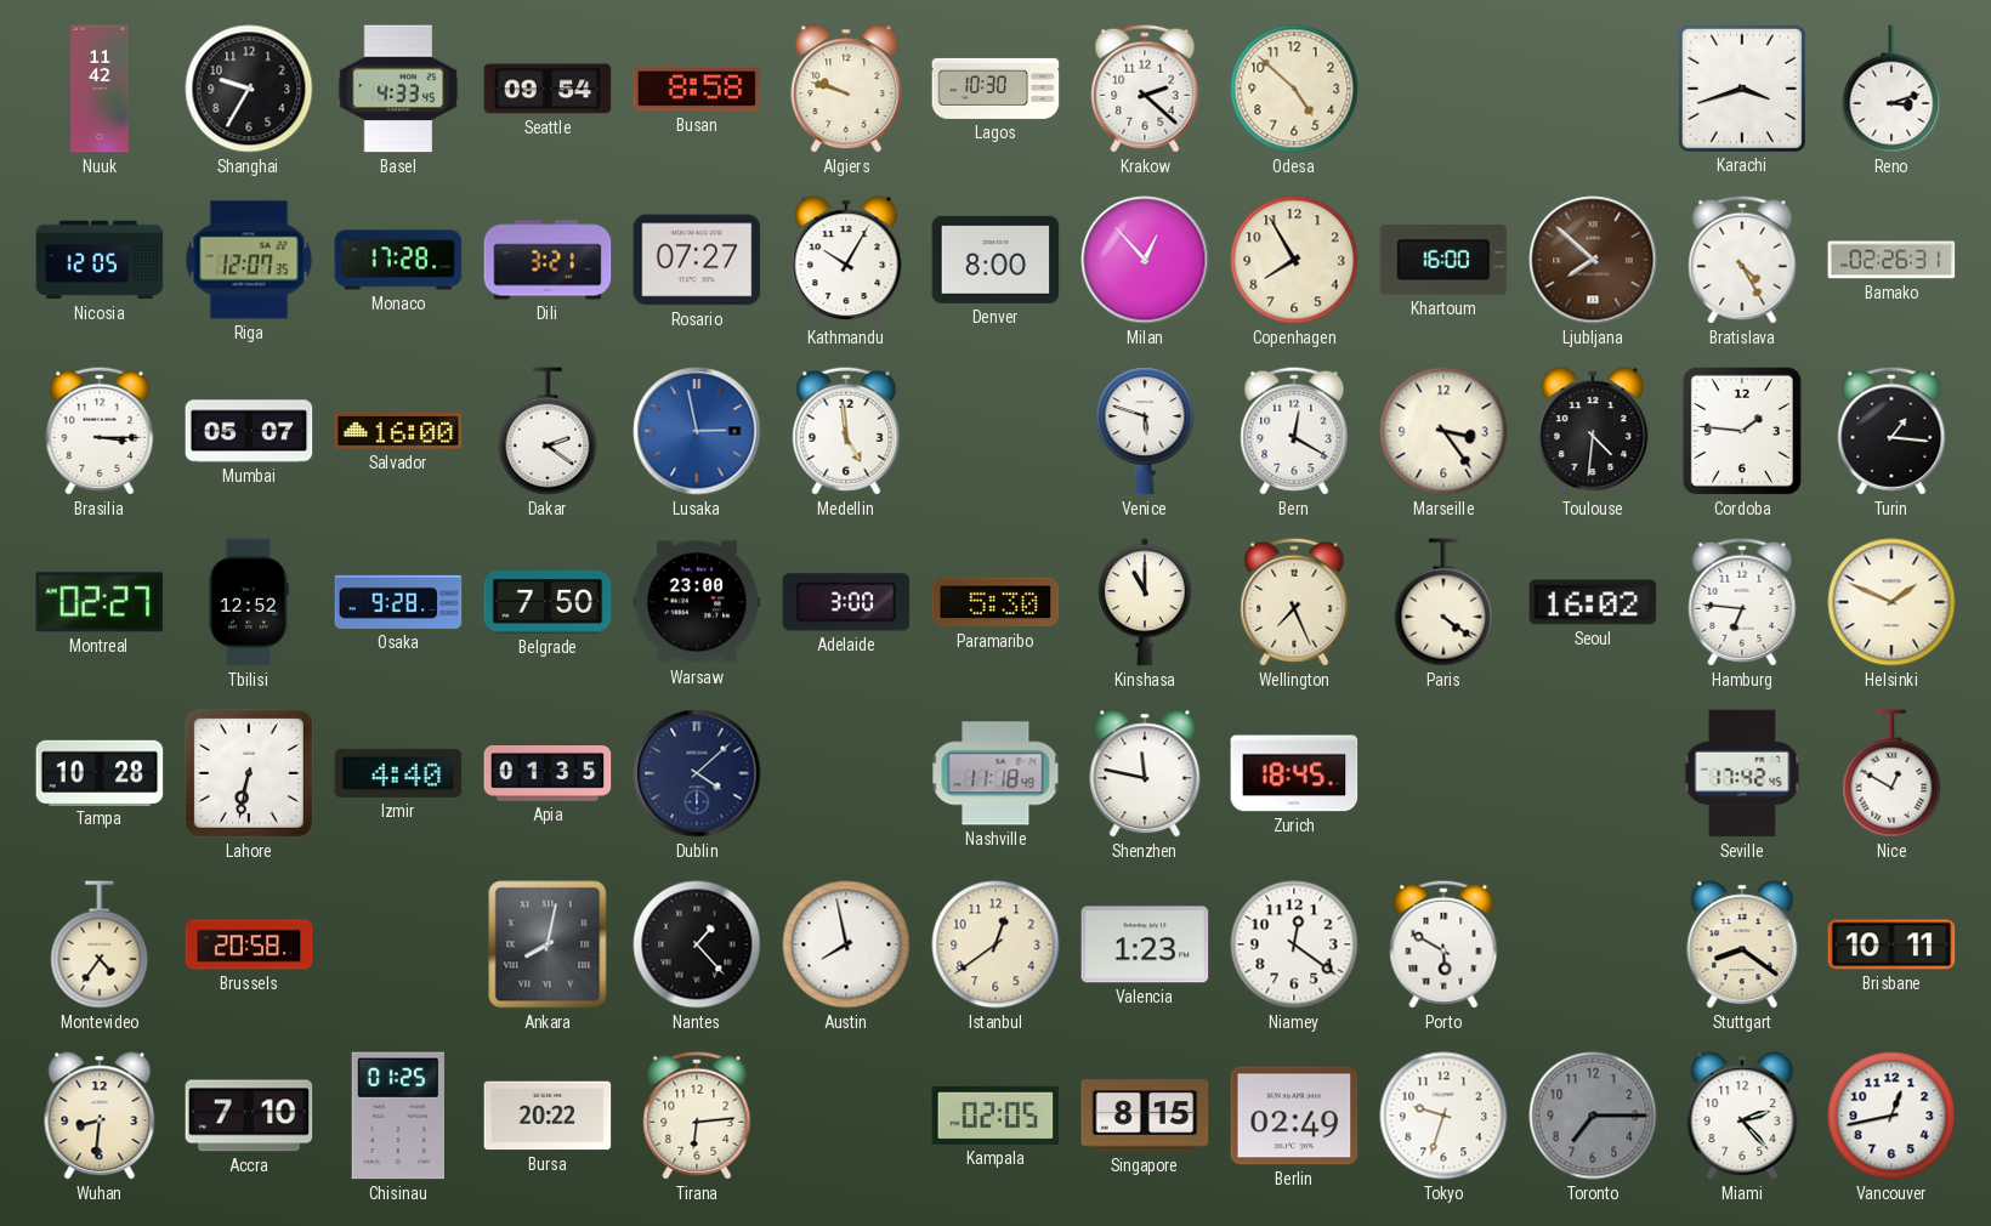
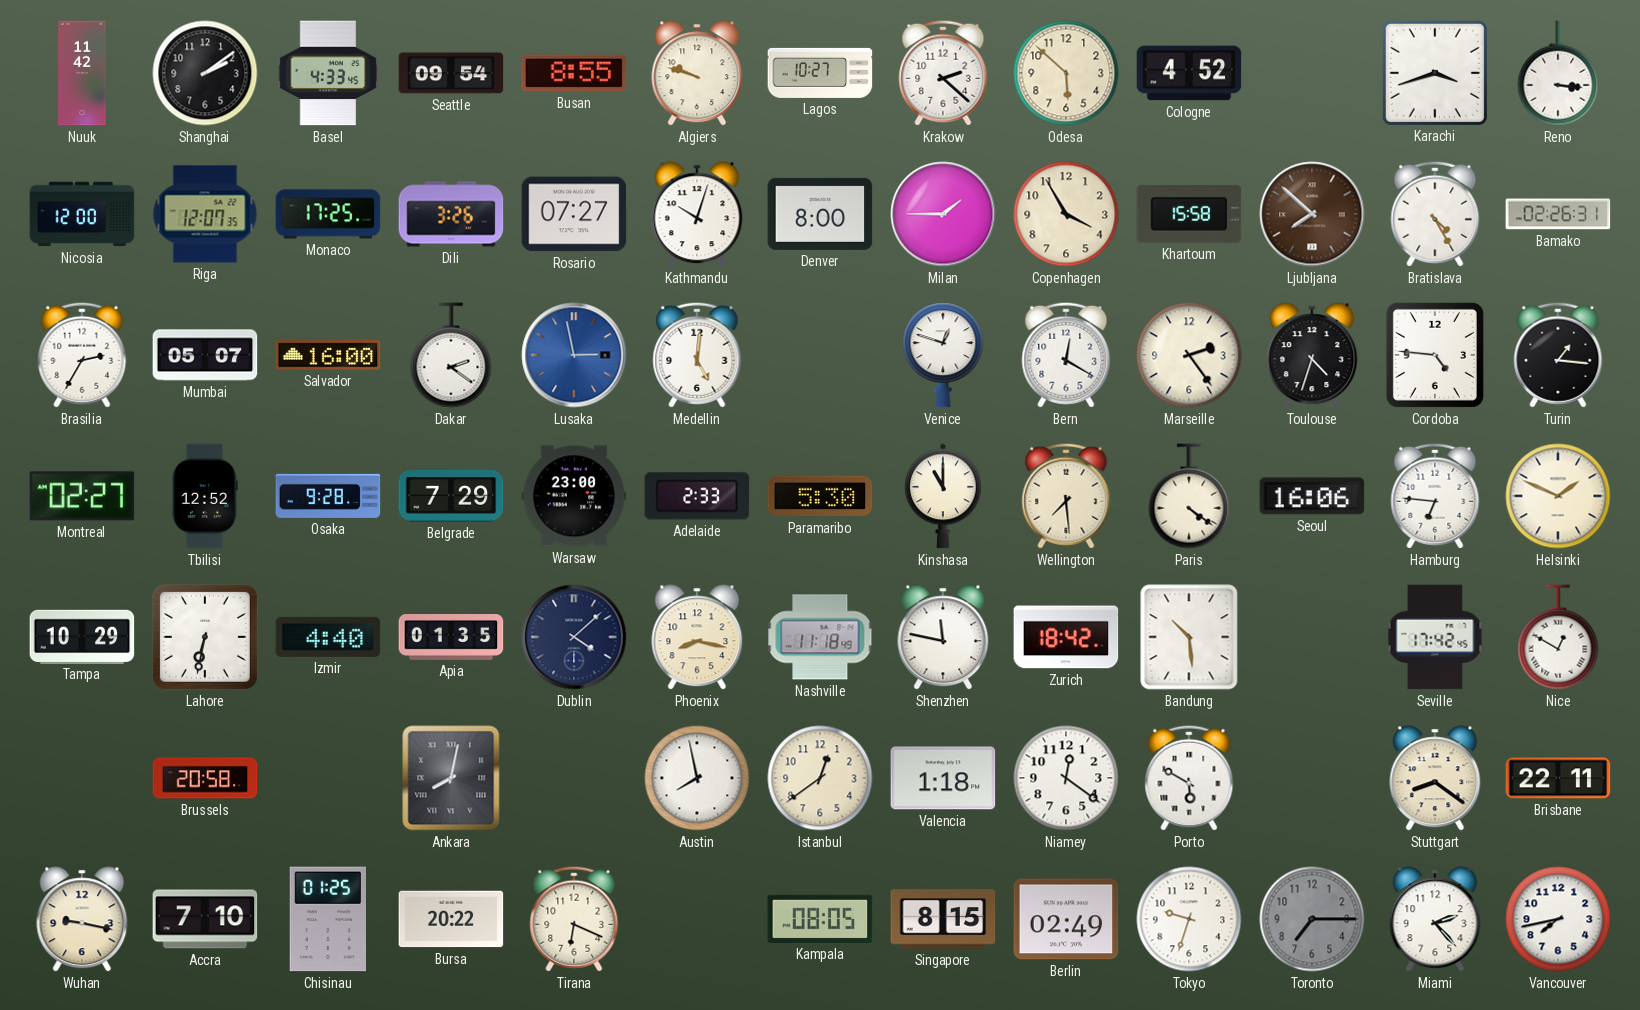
Shanghai: 9:35 -> 2:09 (205, 73)
Busan: 8:58 -> 8:55 (574, 73)
Lagos: 10:30 -> 10:27 (820, 73)
Odesa: 4:52 -> 5:52 (1066, 73)
Cologne: none -> 4:52 (1189, 73)
Reno: 3:12 -> 3:16 (1558, 73)
Nicosia: 12:05 -> 12:00 (82, 214)
Monaco: 17:28 -> 17:25 (328, 214)
Dili: 3:21 -> 3:26 (451, 214)
Kathmandu: 10:05 -> 10:03 (697, 214)
Milan: 12:53 -> 1:45 (943, 214)
Copenhagen: 7:55 -> 3:55 (1066, 214)
Khartoum: 16:00 -> 15:58 (1189, 215)
Brasilia: 3:15 -> 2:35 (82, 355)
Medellin: 4:59 -> 5:01 (697, 355)
Venice: 5:48 -> 12:48 (943, 355)
Marseille: 3:24 -> 2:24 (1189, 355)
Toulouse: 4:31 -> 4:33 (1312, 355)
Cordoba: 1:46 -> 4:46 (1435, 355)
Belgrade: 7:50 -> 7:29 (451, 497)
Adelaide: 3:00 -> 2:33 (697, 496)
Wellington: 7:26 -> 7:29 (1066, 496)
Seoul: 16:02 -> 16:06 (1312, 496)
Tampa: 10:28 -> 10:29 (82, 636)
Phoenix: none -> 8:17 (697, 637)
Zurich: 18:45 -> 18:42 (1066, 637)
Bandung: none -> 10:29 (1189, 637)
Montevideo: 4:36 -> none (100, 944)
Nantes: 1:23 -> none (697, 944)
Valencia: 1:23 -> 1:18 (943, 778)
Brisbane: 10:11 -> 22:11 (1558, 778)
Wuhan: 8:31 -> 9:17 (82, 919)
Tirana: 6:14 -> 6:19 (574, 919)
Kampala: 02:05 -> 08:05 (820, 919)
Vancouver: 12:43 -> 7:43 (1558, 919)
